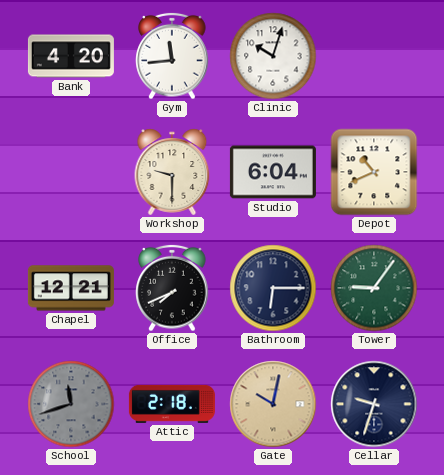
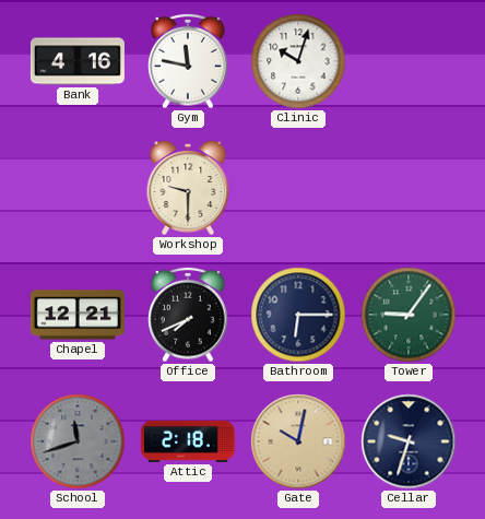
Bank: 4:20 -> 4:16 (78, 61)
Gym: 11:44 -> 11:47 (188, 61)
Studio: 6:04 -> none (273, 172)
Depot: 10:41 -> none (374, 172)
